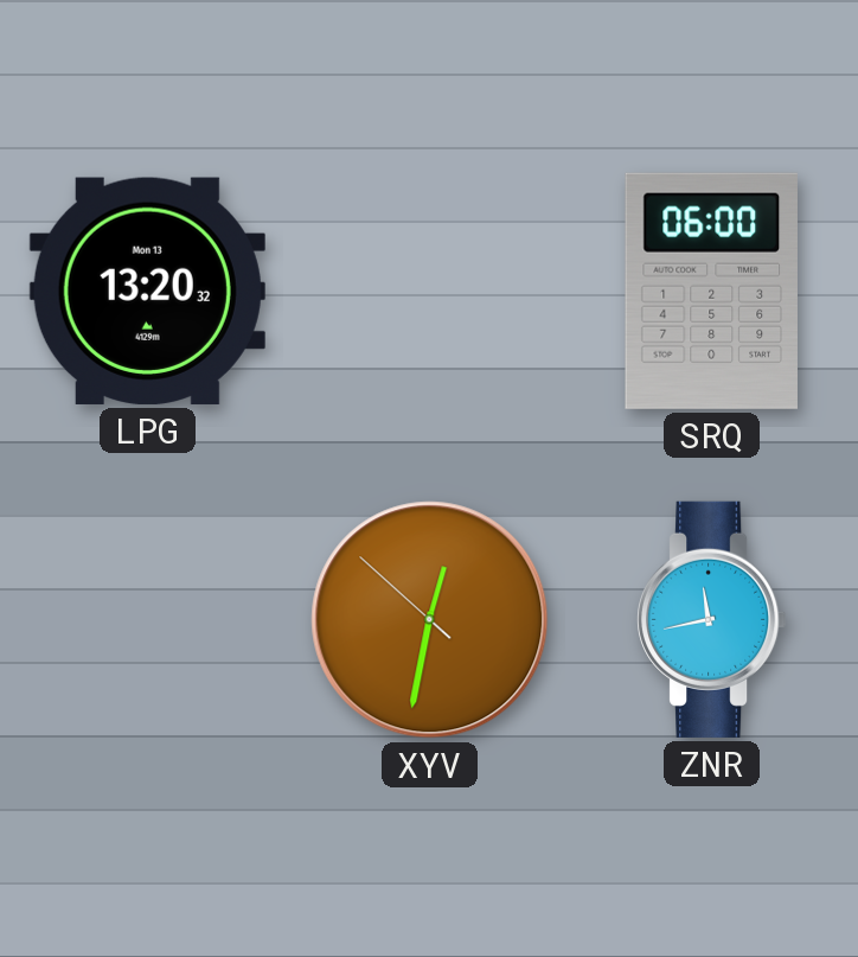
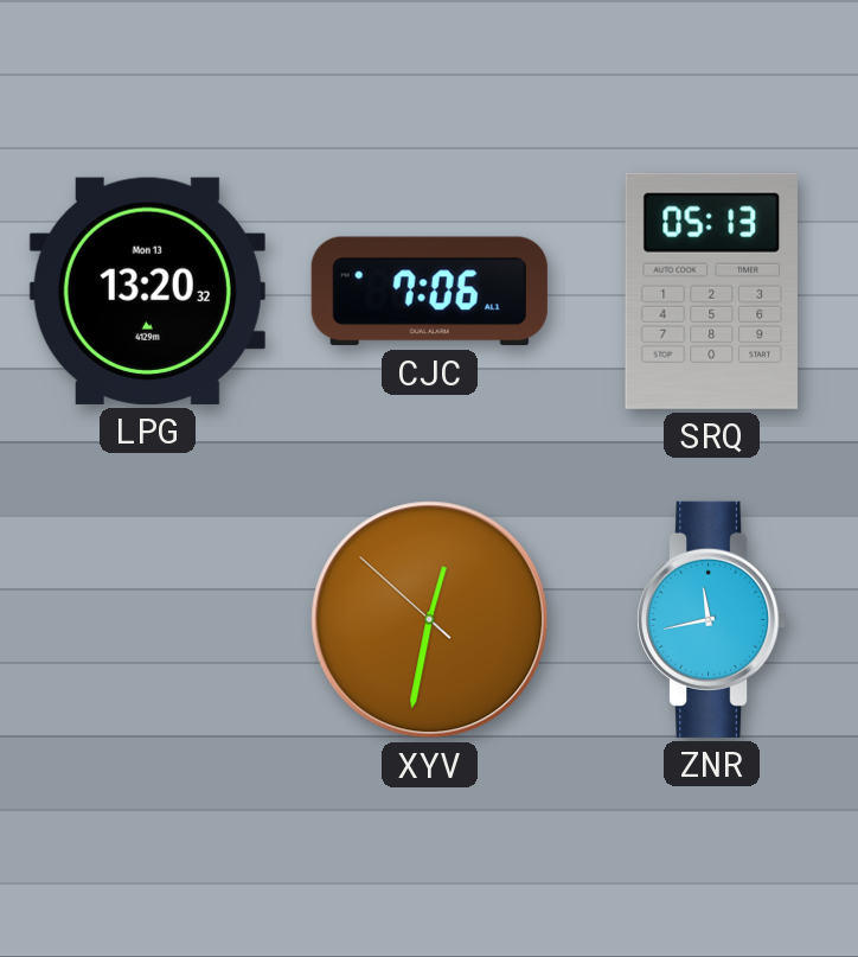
CJC: none -> 7:06 (429, 292)
SRQ: 06:00 -> 05:13 (711, 291)
